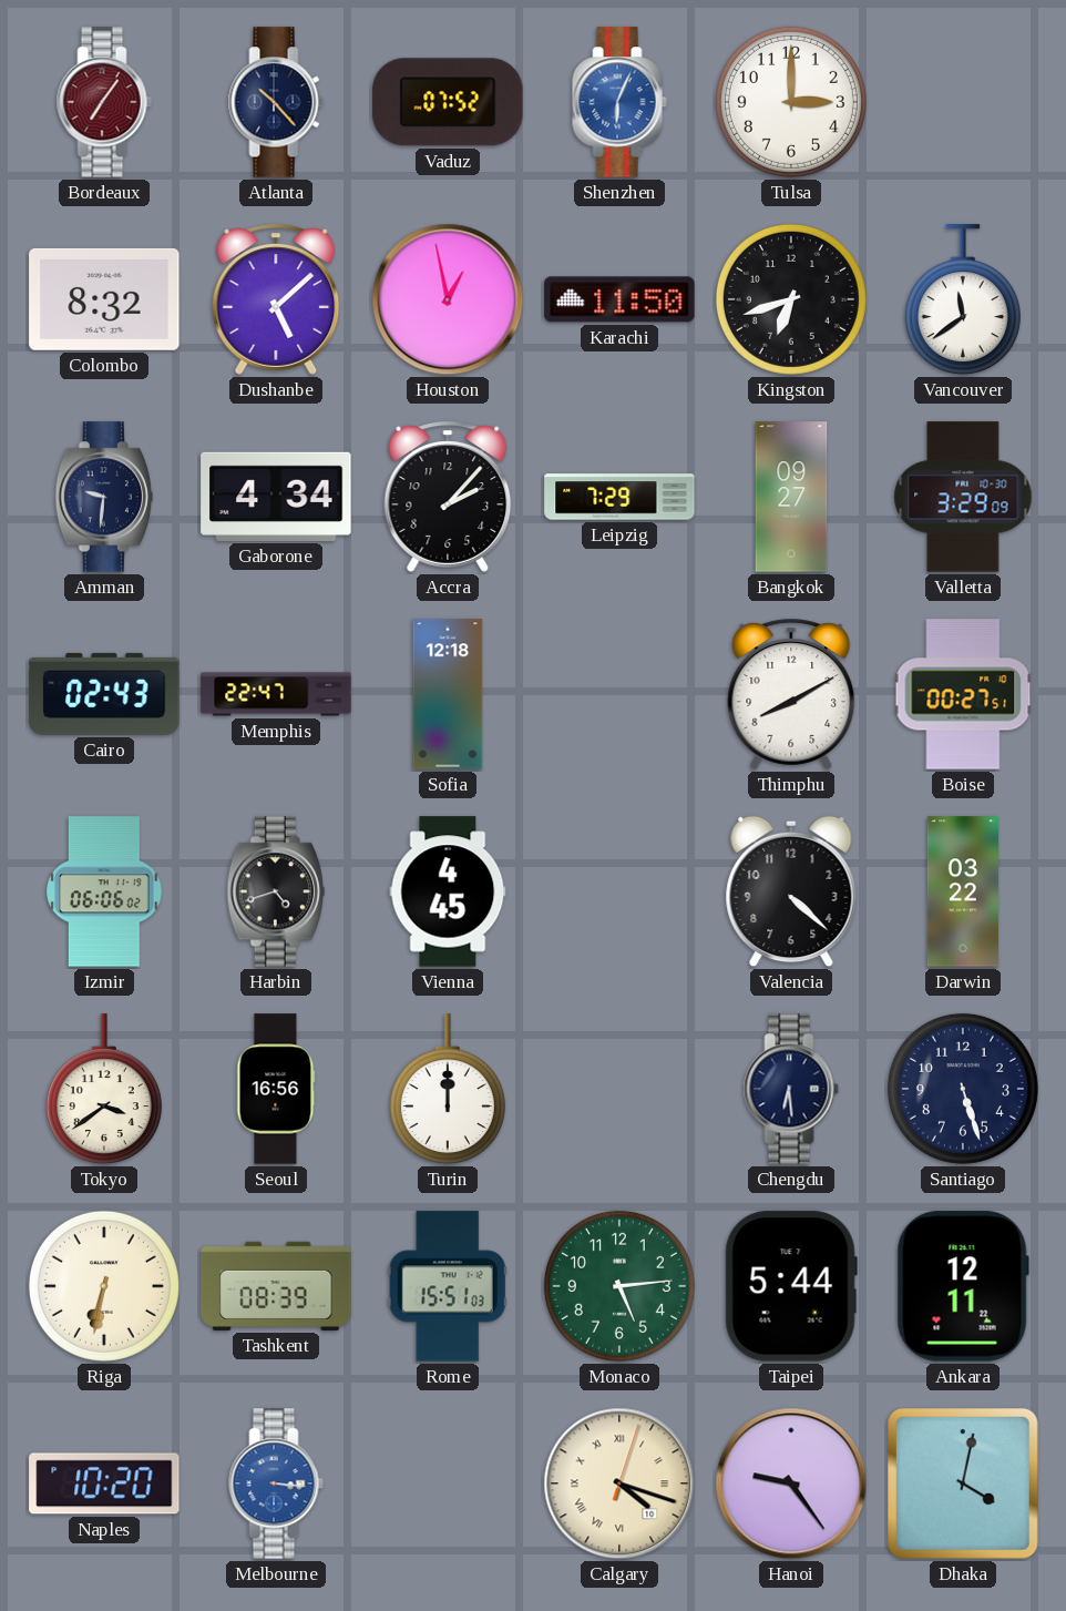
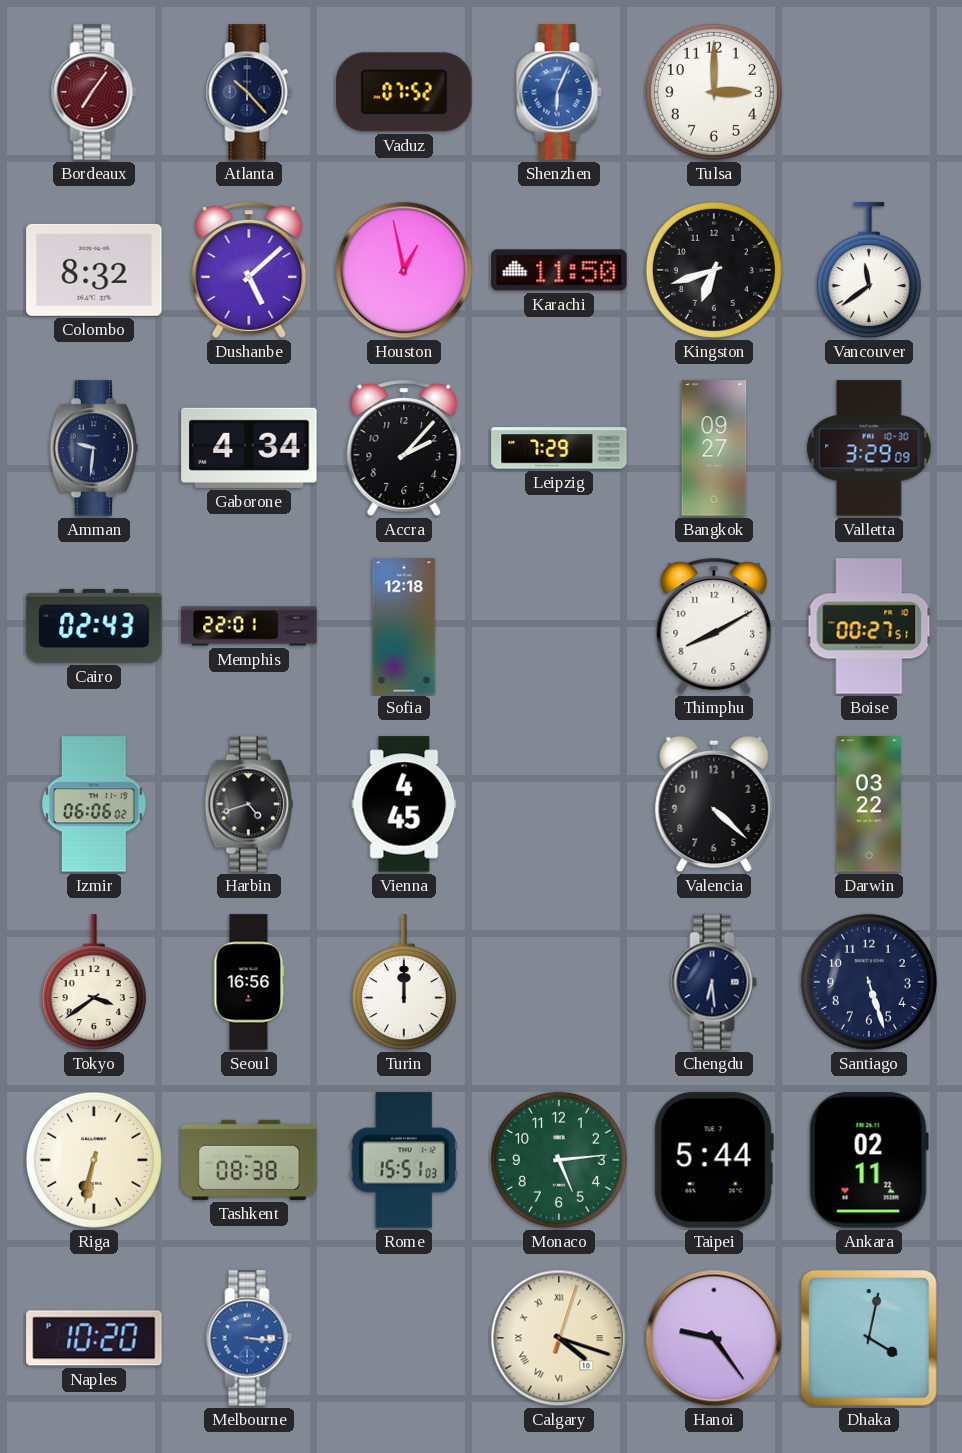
Memphis: 22:47 -> 22:01 (249, 626)
Tashkent: 08:39 -> 08:38 (249, 1160)
Ankara: 12:11 -> 02:11 (869, 1160)
